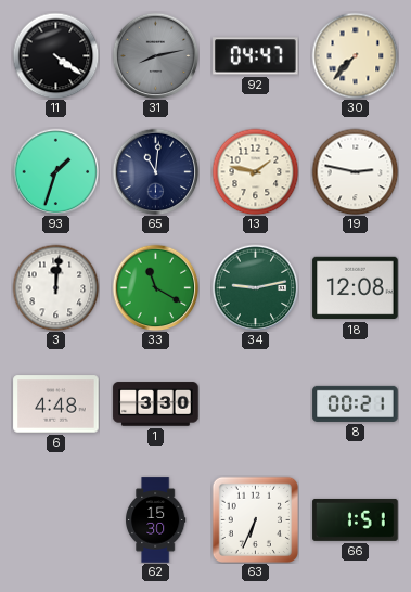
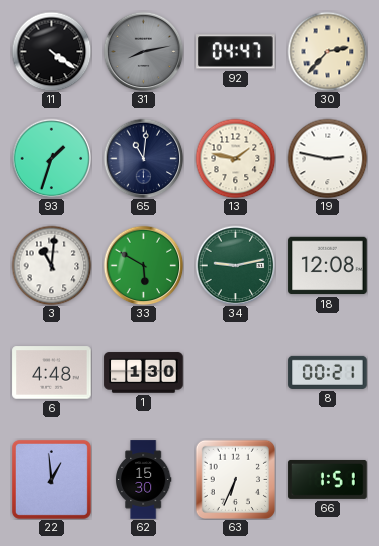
30: 7:37 -> 2:37 (327, 51)
3: 12:01 -> 11:01 (51, 265)
33: 11:20 -> 5:50 (143, 265)
1: 3:30 -> 1:30 (144, 373)
22: none -> 12:59 (51, 479)
